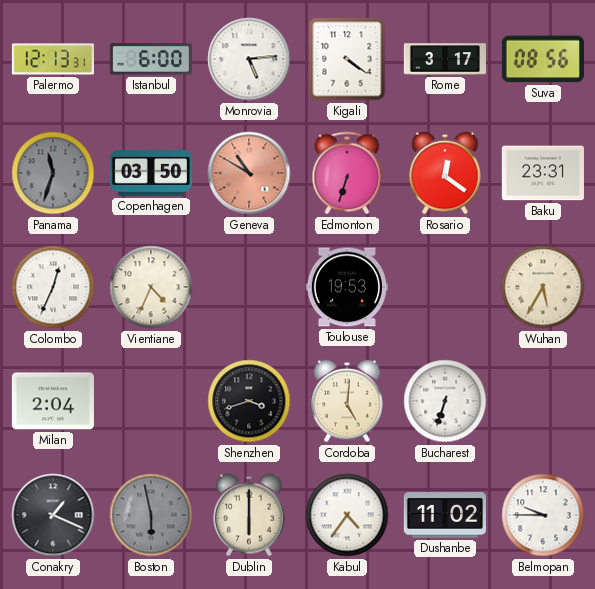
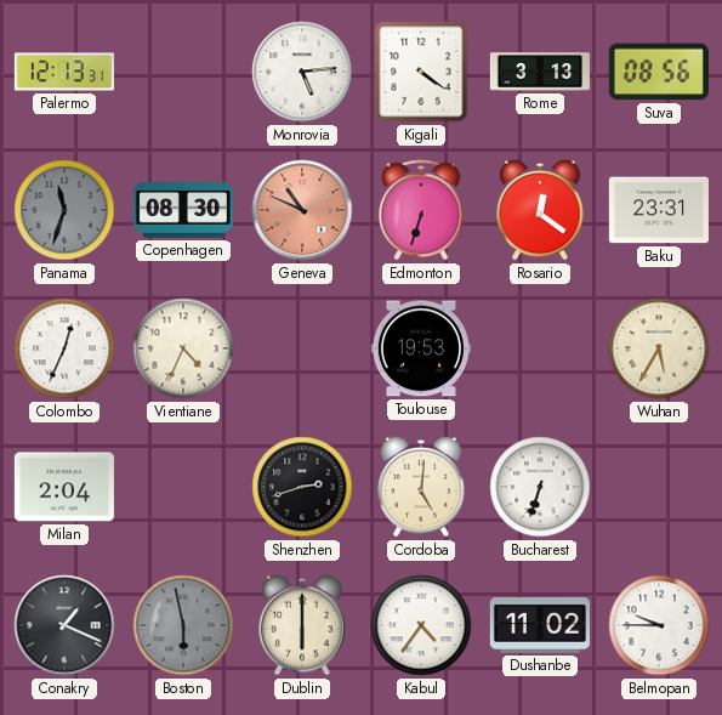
Istanbul: 6:00 -> none (151, 59)
Rome: 3:17 -> 3:13 (540, 72)
Copenhagen: 03:50 -> 08:30 (183, 210)
Geneva: 10:50 -> 10:49 (302, 210)
Shenzhen: 3:42 -> 2:42 (302, 487)
